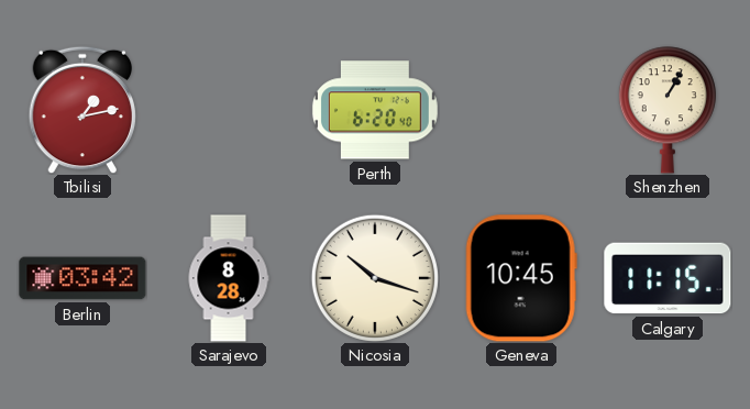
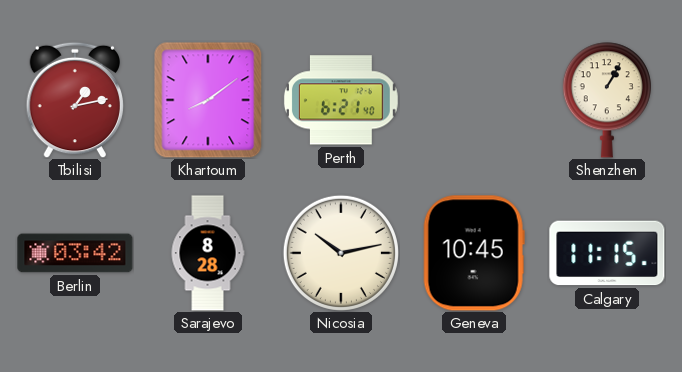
Khartoum: none -> 8:09 (208, 100)
Perth: 6:20 -> 6:21 (341, 100)
Nicosia: 10:18 -> 10:13 (341, 253)
